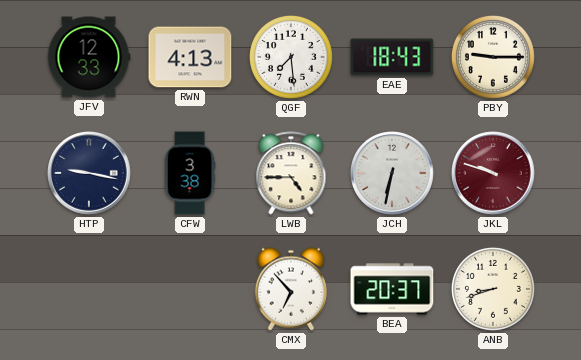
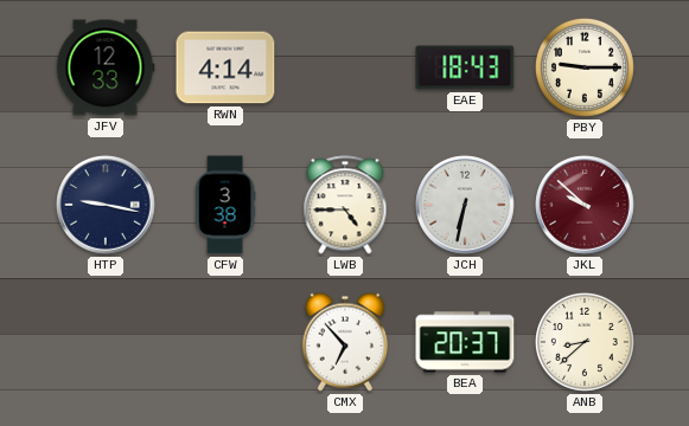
RWN: 4:13 -> 4:14 (225, 67)
QGF: 7:29 -> none (291, 57)
JKL: 9:48 -> 9:52 (585, 205)
ANB: 8:42 -> 8:38 (585, 342)
